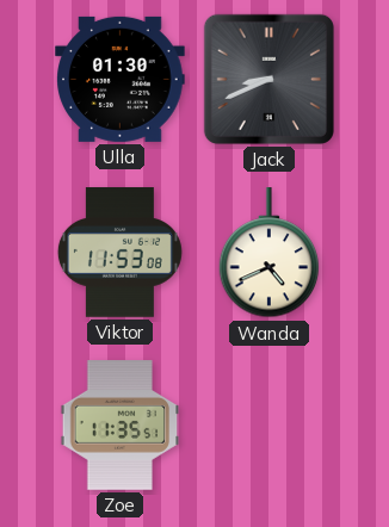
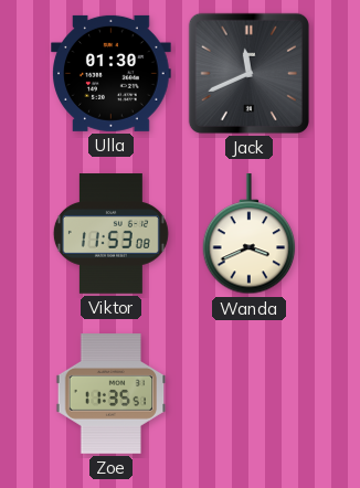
Jack: 8:41 -> 11:41 (248, 73)
Wanda: 4:41 -> 3:41 (250, 234)
